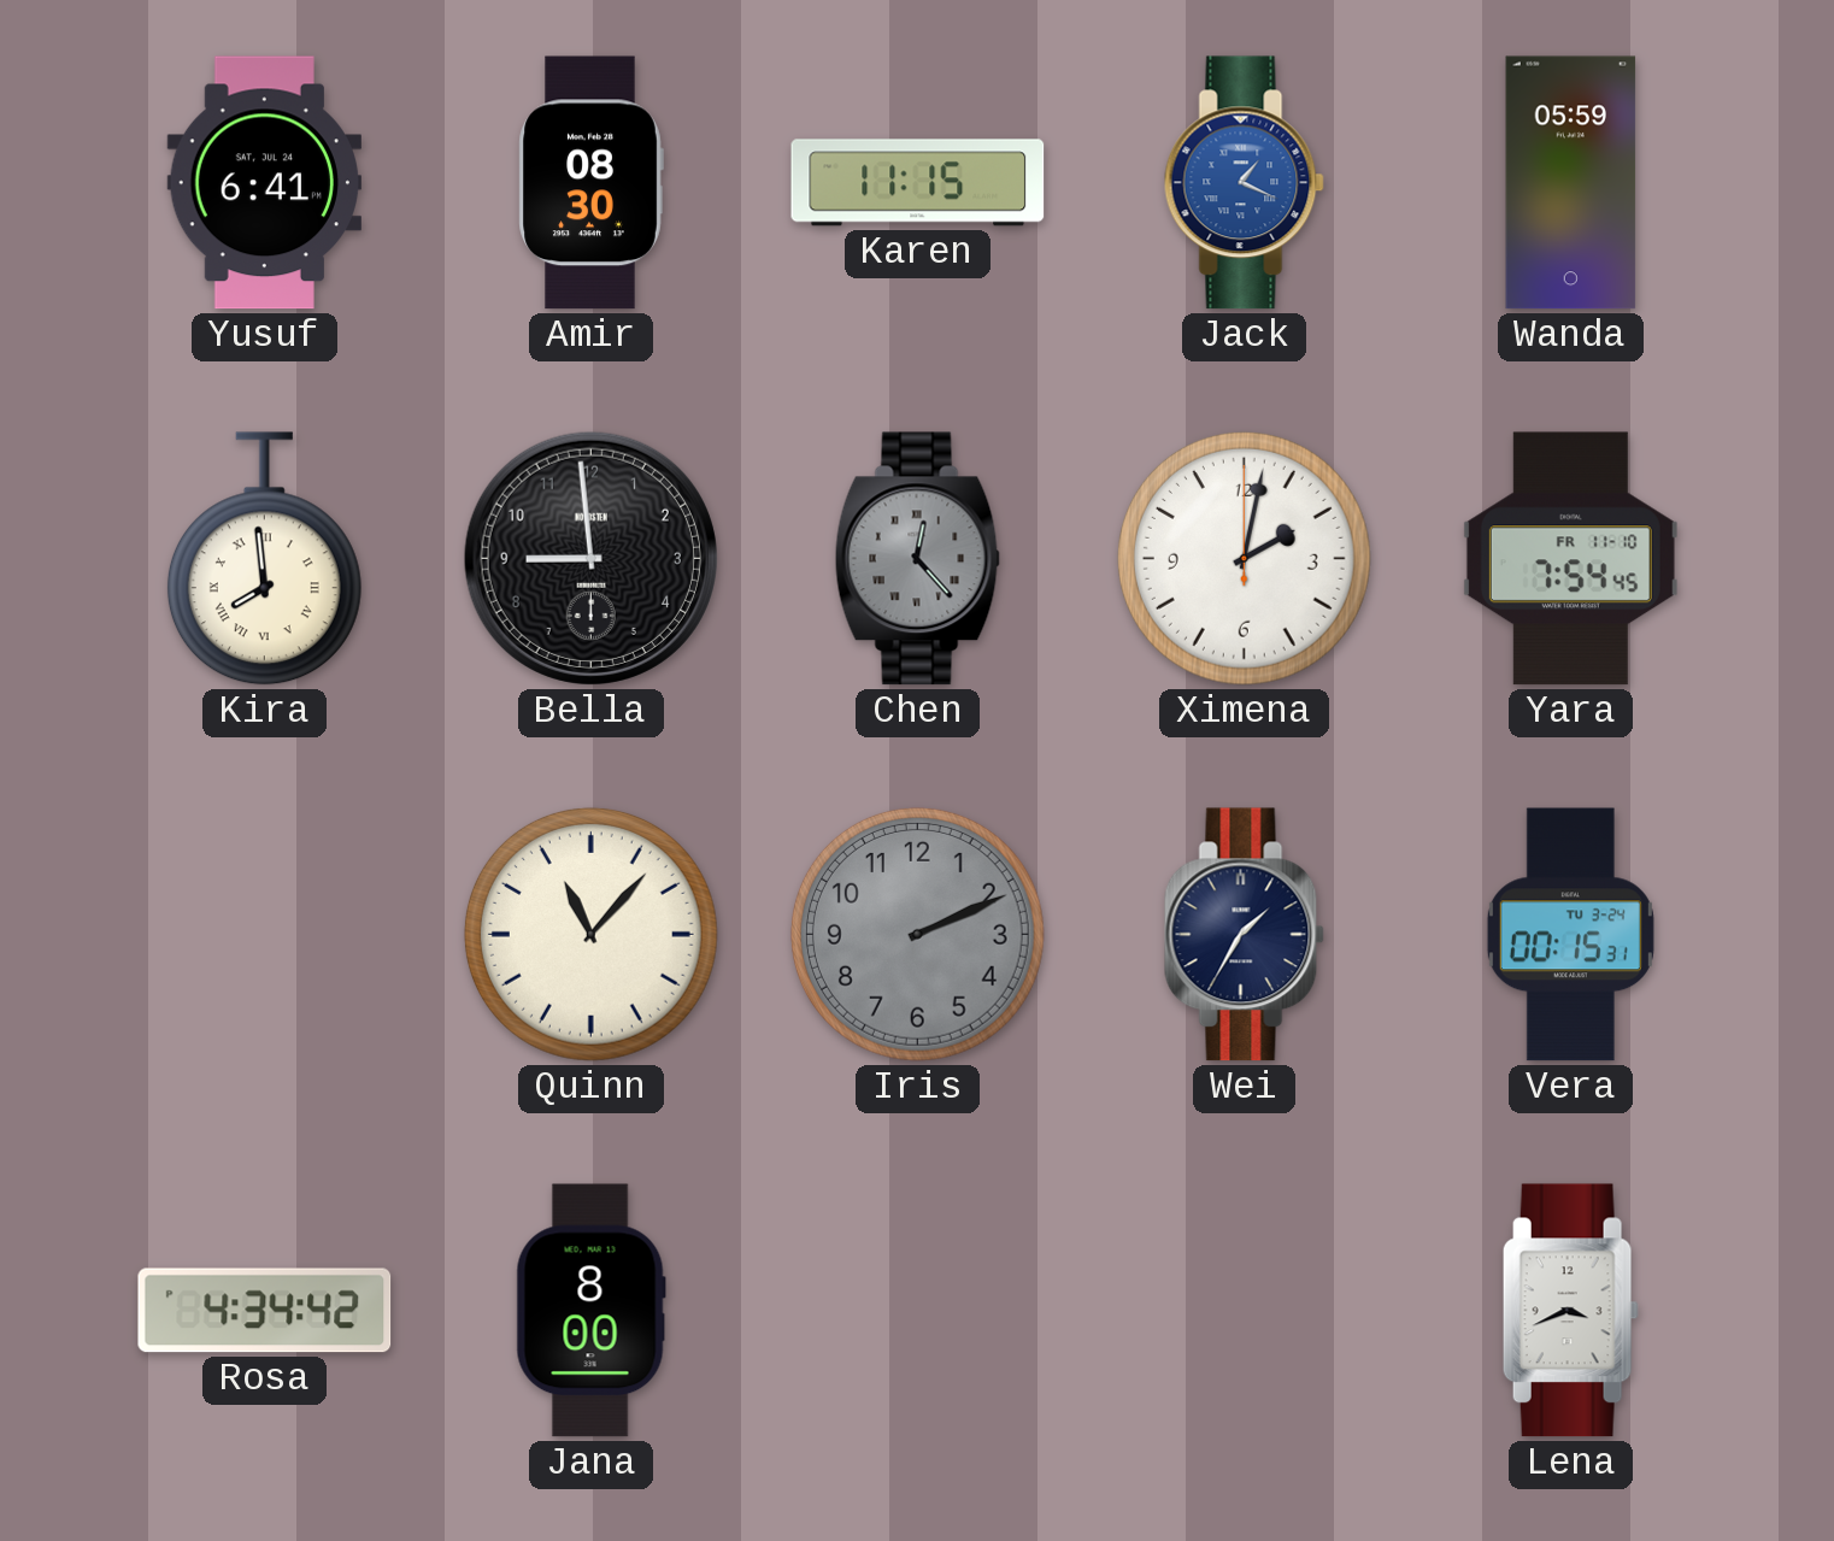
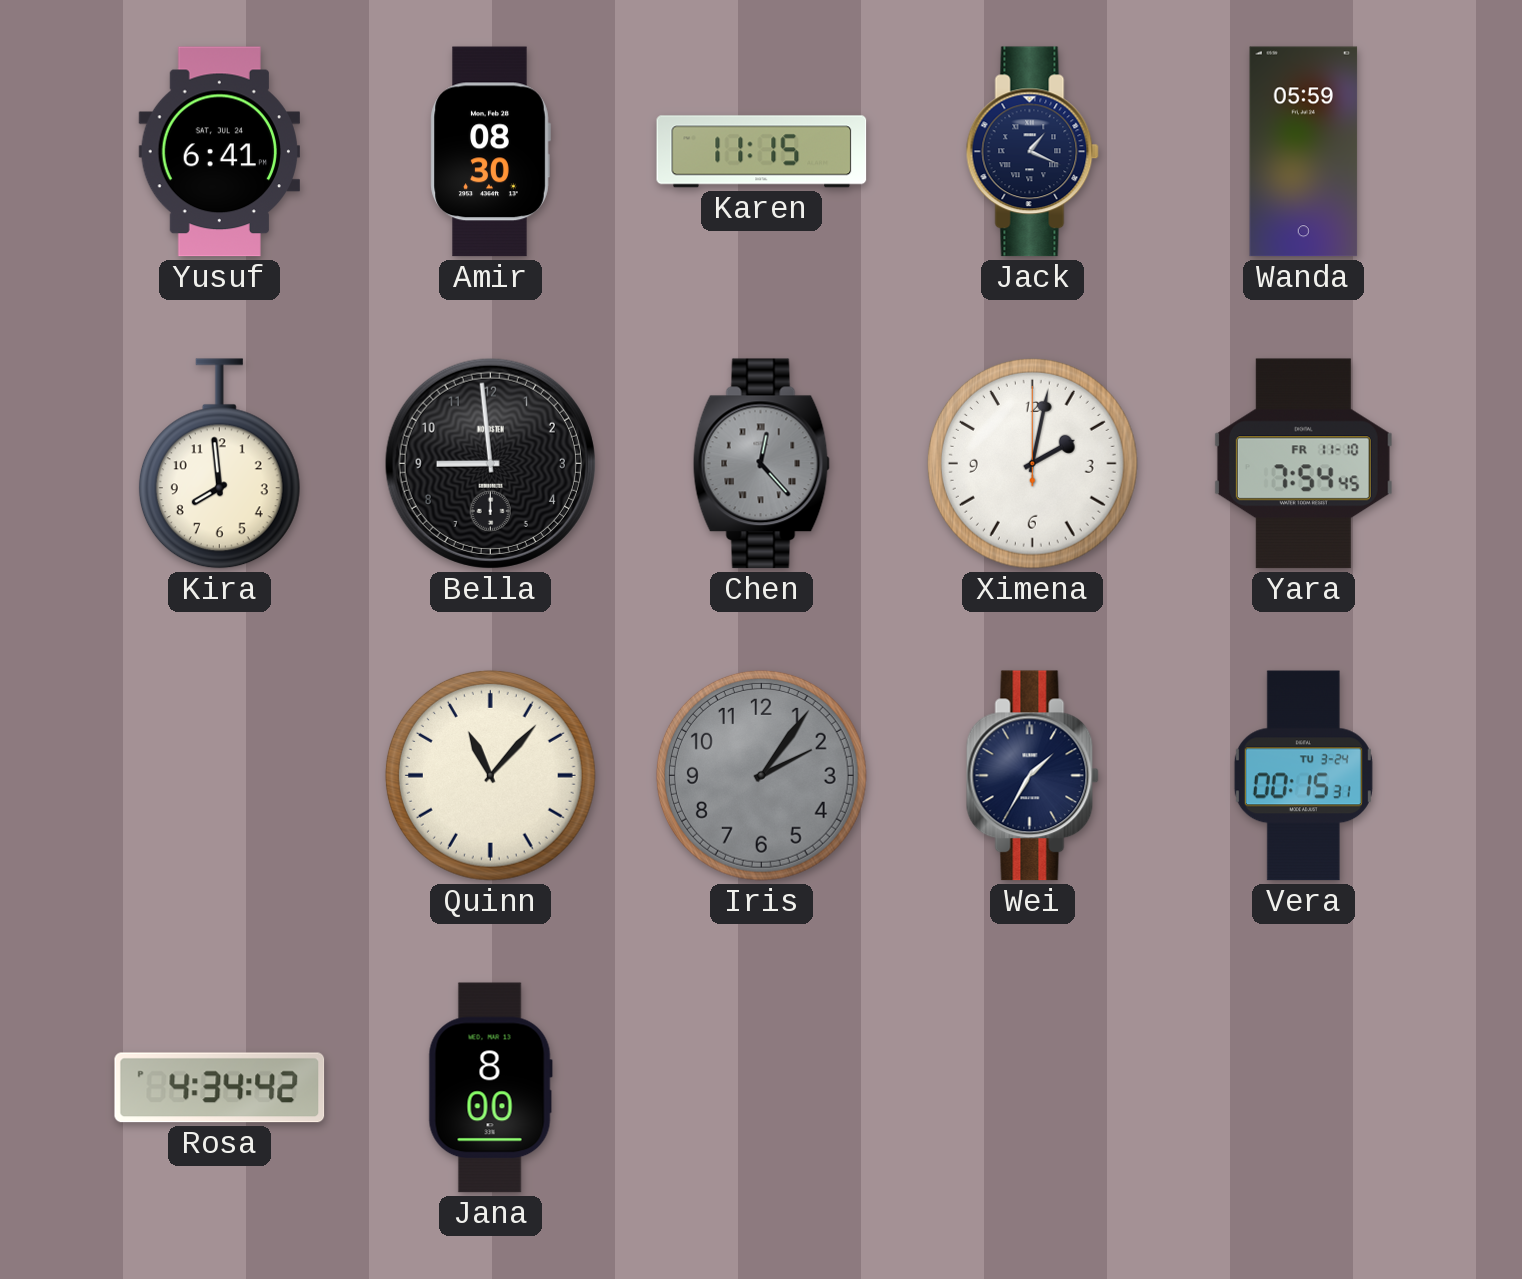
Jack dial: blue -> navy (1032, 152)
Kira numerals: Roman -> Arabic (219, 464)
Iris: 2:11 -> 2:06 (761, 775)
Lena: 3:41 -> none (1570, 1311)
